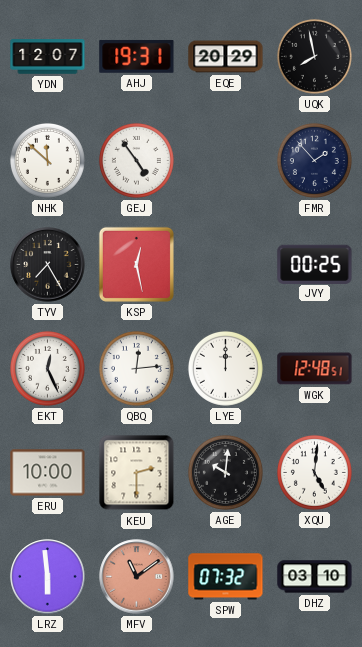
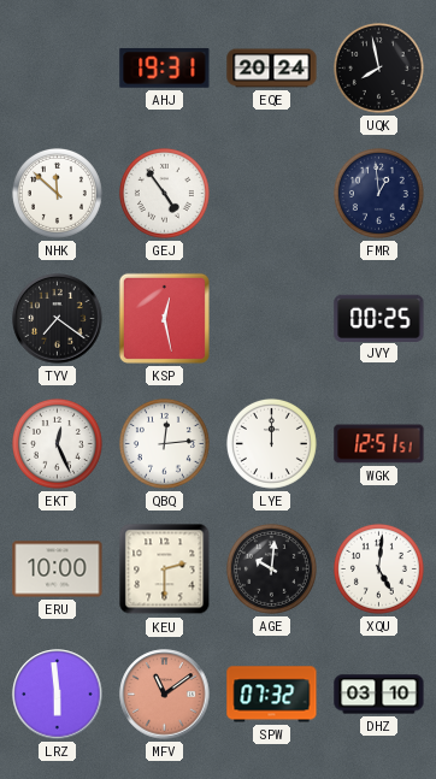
YDN: 12:07 -> none (48, 57)
EQE: 20:29 -> 20:24 (272, 69)
FMR: 1:53 -> 12:59 (378, 193)
TYV: 7:25 -> 7:21 (58, 319)
WGK: 12:48 -> 12:51 (379, 444)
